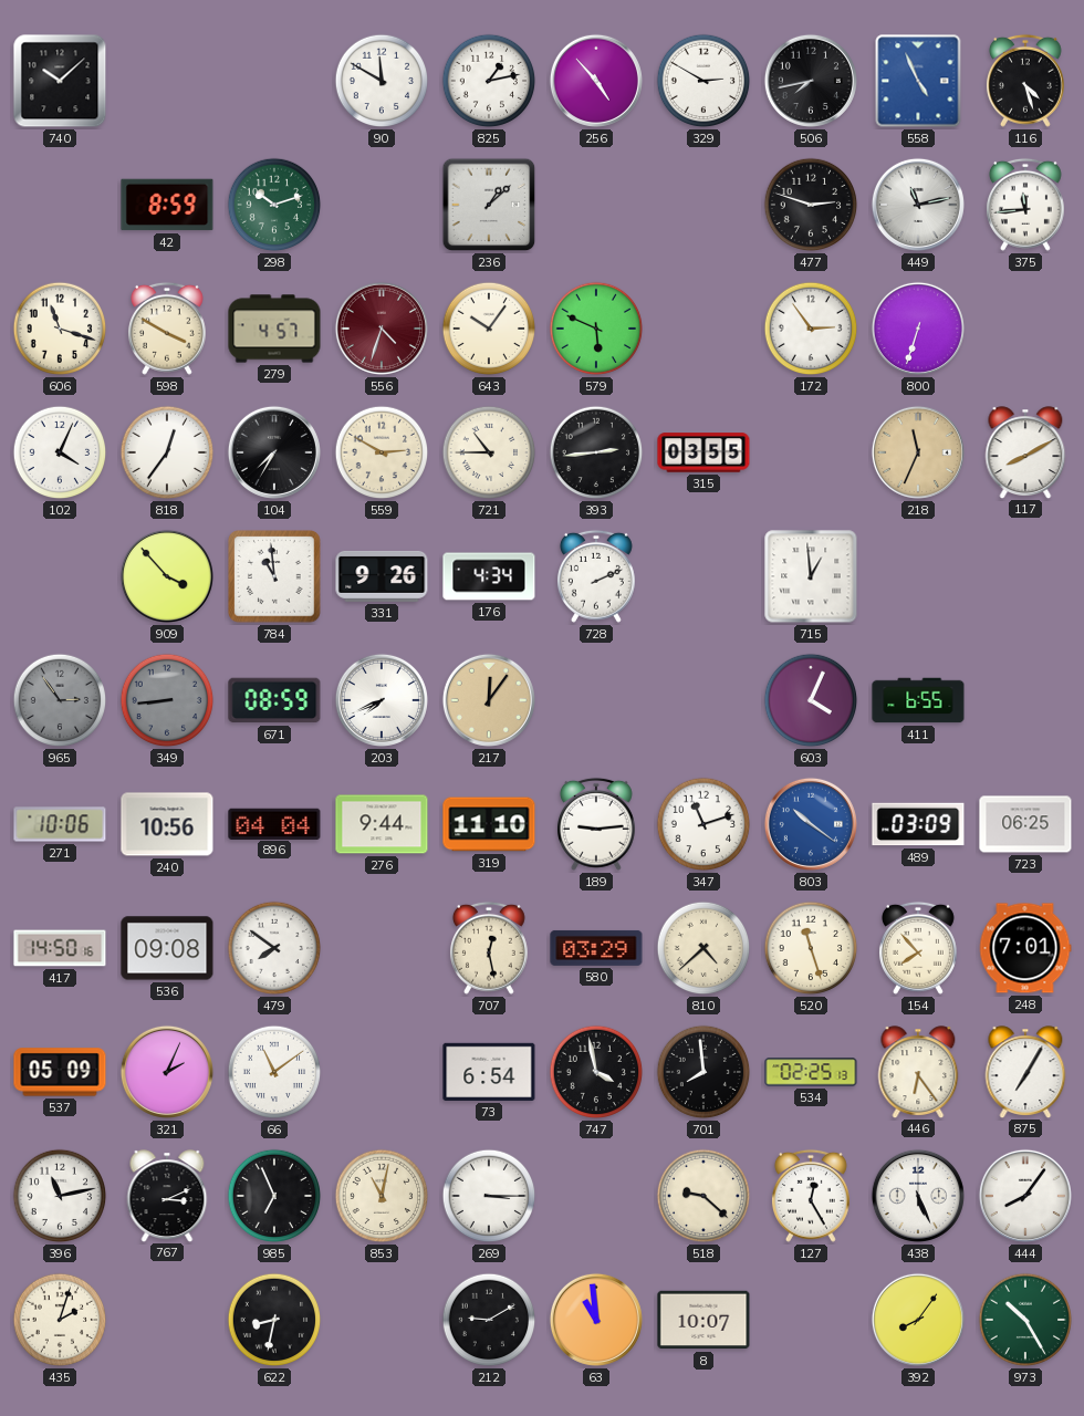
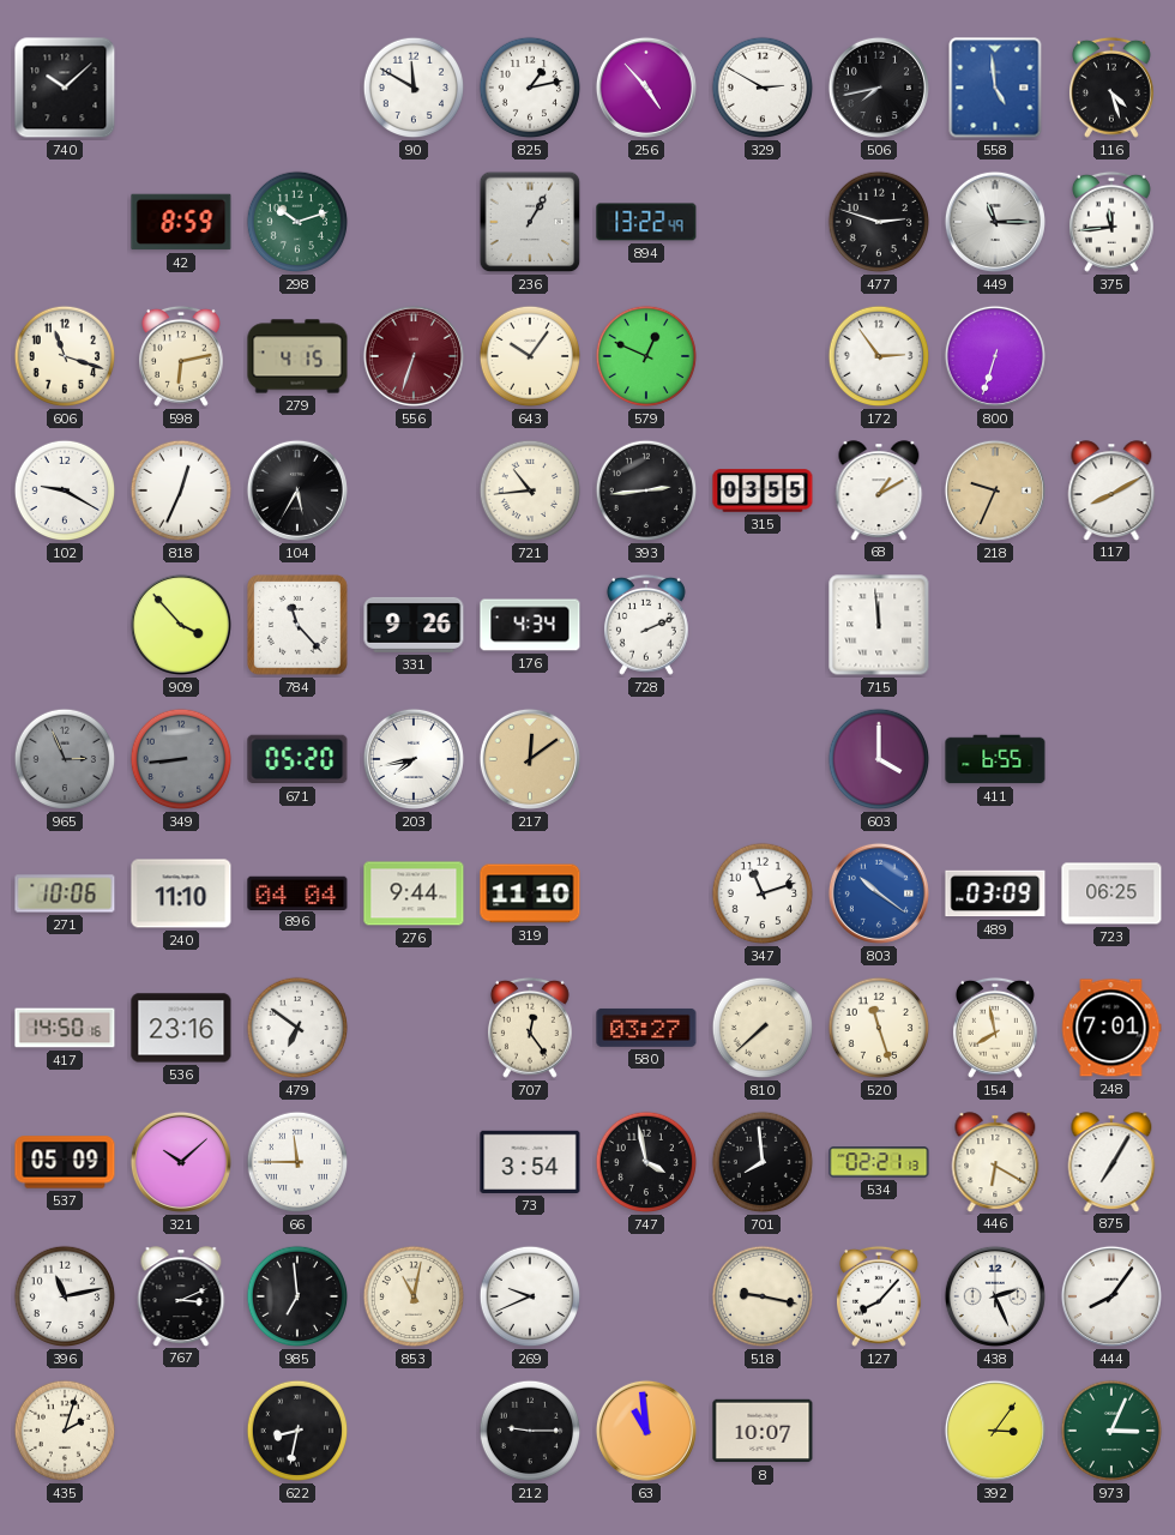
558: 4:56 -> 4:59 (995, 88)
236: 1:08 -> 1:05 (530, 222)
894: none -> 13:22 (646, 222)
449: 11:13 -> 11:15 (995, 222)
598: 3:50 -> 6:13 (181, 356)
279: 4:57 -> 4:15 (297, 356)
556: 4:33 -> 6:33 (414, 356)
579: 5:49 -> 12:49 (646, 356)
102: 4:04 -> 9:20 (65, 490)
818: 12:36 -> 12:34 (181, 490)
104: 7:35 -> 5:35 (297, 490)
559: 2:50 -> none (382, 452)
721: 10:45 -> 10:44 (530, 490)
68: none -> 1:10 (879, 490)
218: 11:34 -> 9:34 (995, 490)
784: 10:59 -> 11:23 (297, 625)
715: 12:59 -> 11:59 (879, 625)
965: 2:54 -> 2:56 (65, 759)
671: 08:59 -> 05:20 (297, 759)
203: 7:41 -> 7:43 (414, 759)
217: 12:06 -> 12:09 (530, 759)
603: 4:04 -> 4:00 (879, 759)
240: 10:56 -> 11:10 (181, 893)
189: 9:14 -> none (596, 824)
536: 09:08 -> 23:16 (181, 1028)
479: 7:51 -> 6:51 (297, 1028)
707: 12:28 -> 12:24 (530, 1028)
580: 03:29 -> 03:27 (646, 1028)
810: 4:38 -> 7:38 (763, 1028)
154: 7:53 -> 7:58 (995, 1028)
321: 2:04 -> 10:08 (181, 1162)
66: 11:09 -> 11:45 (297, 1162)
73: 6:54 -> 3:54 (530, 1162)
534: 02:25 -> 02:21 (879, 1162)
446: 6:24 -> 6:20 (995, 1162)
985: 6:56 -> 6:59 (297, 1296)
269: 3:15 -> 9:41 (530, 1296)
518: 9:22 -> 9:17 (763, 1296)
127: 12:25 -> 8:07 (879, 1296)
438: 5:26 -> 2:26 (995, 1296)
212: 9:10 -> 9:15 (530, 1431)
392: 8:06 -> 3:06 (995, 1431)
973: 10:25 -> 3:04 (1111, 1431)
